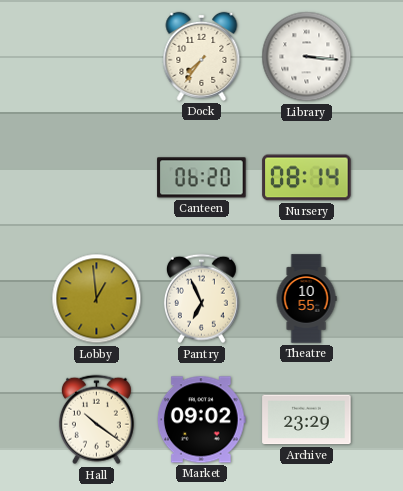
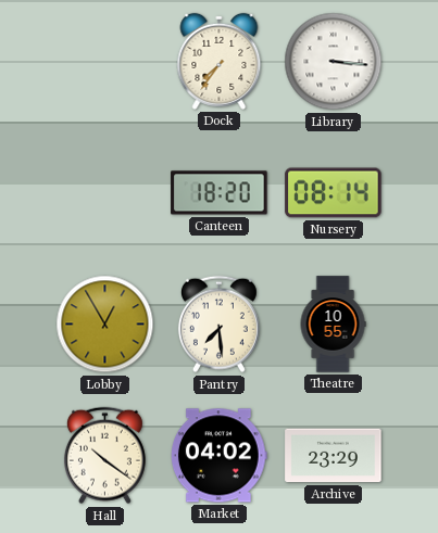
Canteen: 06:20 -> 18:20 (220, 193)
Lobby: 12:59 -> 12:55 (105, 325)
Pantry: 6:56 -> 7:29 (218, 325)
Market: 09:02 -> 04:02 (218, 456)
